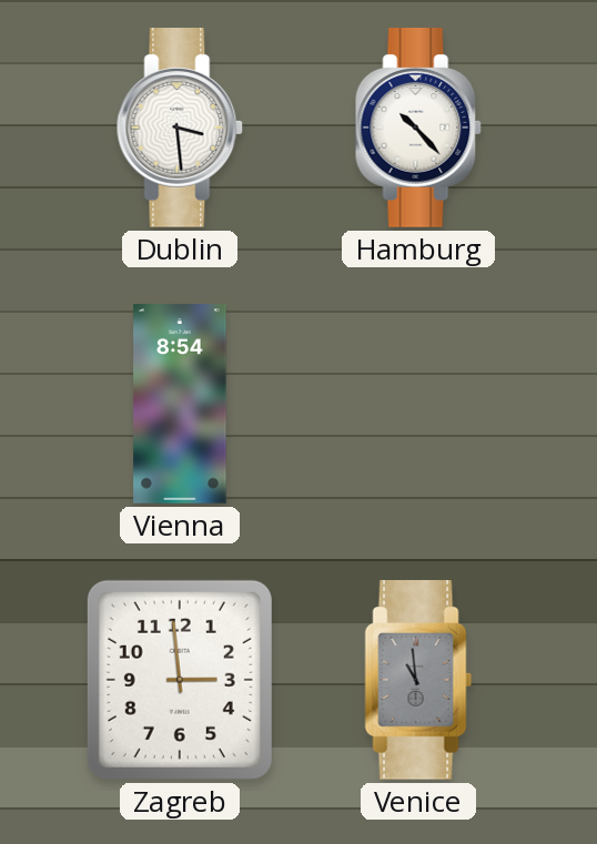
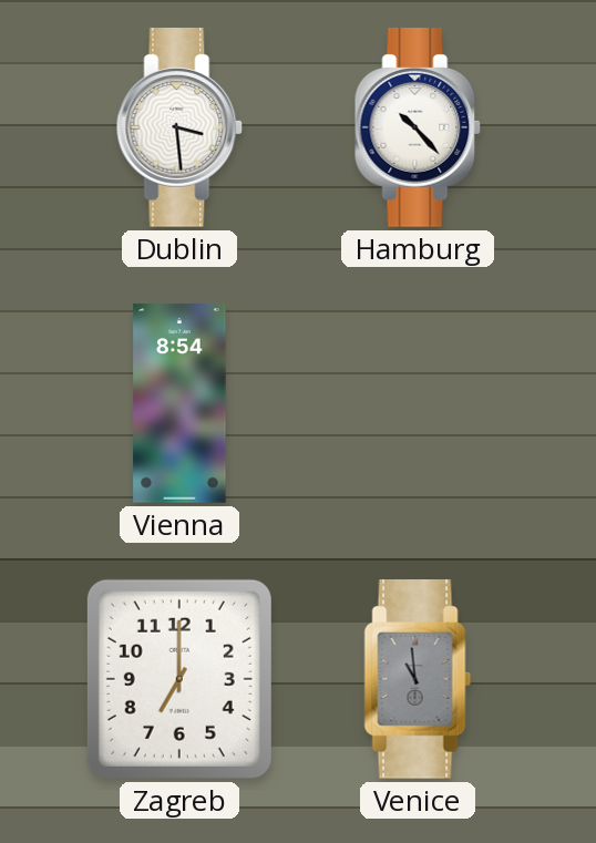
Zagreb: 2:59 -> 7:00 (179, 679)
